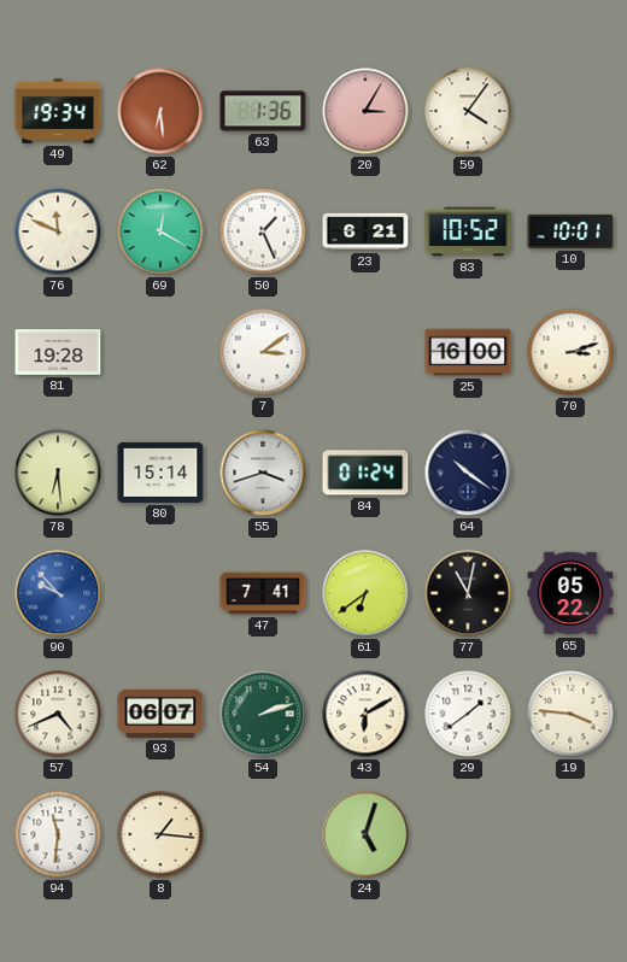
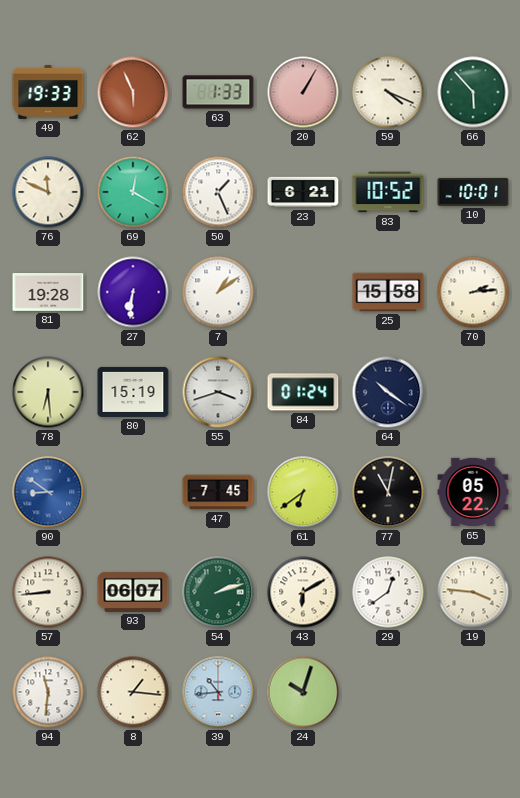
49: 19:34 -> 19:33 (48, 92)
62: 6:29 -> 5:56 (133, 92)
63: 1:36 -> 1:33 (218, 92)
20: 3:05 -> 1:05 (303, 92)
59: 4:06 -> 4:19 (388, 92)
66: none -> 5:53 (473, 92)
27: none -> 6:31 (133, 292)
7: 3:09 -> 1:09 (218, 292)
25: 16:00 -> 15:58 (388, 292)
70: 3:12 -> 2:14 (473, 292)
80: 15:14 -> 15:19 (133, 392)
90: 9:53 -> 8:51 (48, 492)
47: 7:41 -> 7:45 (218, 492)
57: 4:41 -> 8:44 (48, 592)
29: 1:39 -> 12:39 (388, 592)
39: none -> 10:44 (218, 692)
24: 5:03 -> 10:03 (303, 692)
